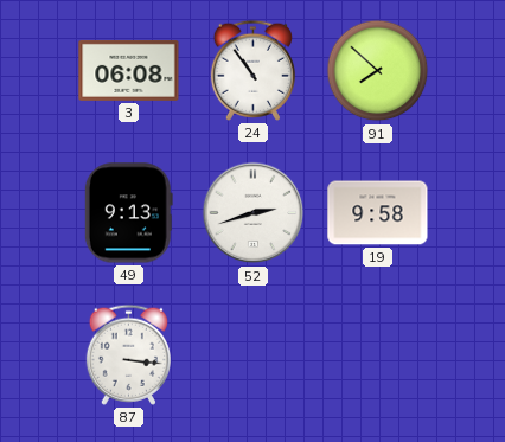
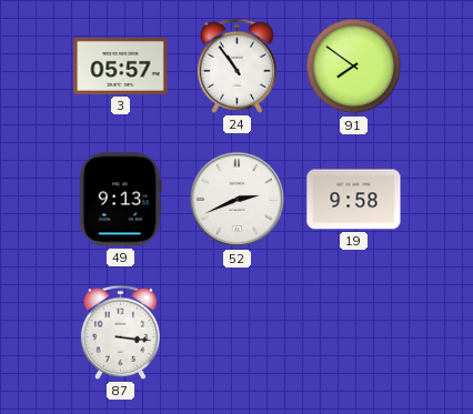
3: 06:08 -> 05:57 (121, 65)
91: 7:52 -> 7:51 (354, 67)
52: 2:42 -> 2:41 (238, 200)
